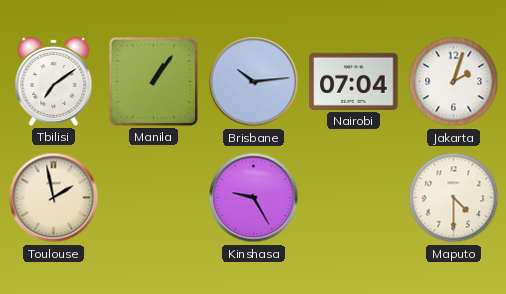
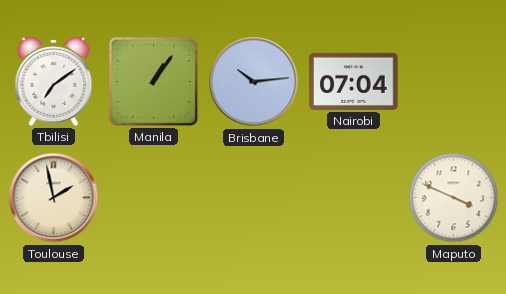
Jakarta: 2:03 -> none (454, 82)
Kinshasa: 9:25 -> none (254, 198)
Maputo: 4:30 -> 3:49 (454, 198)
